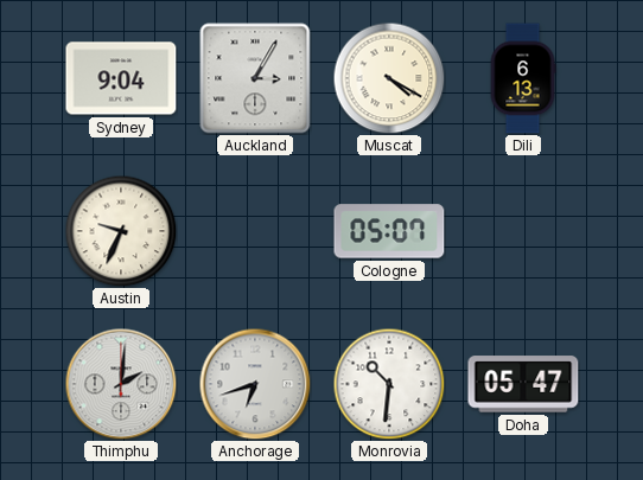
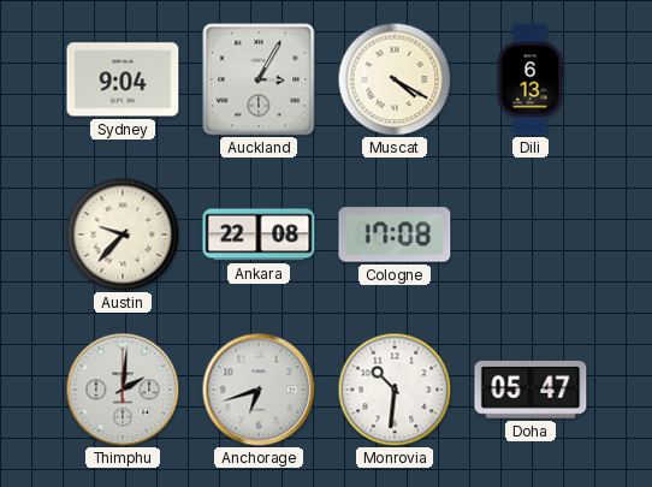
Austin: 9:34 -> 9:37 (123, 234)
Ankara: none -> 22:08 (259, 234)
Cologne: 05:07 -> 17:08 (395, 234)
